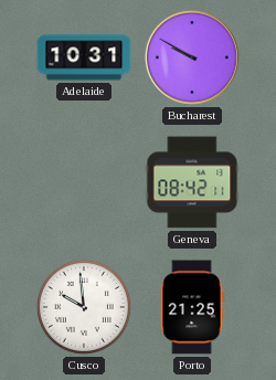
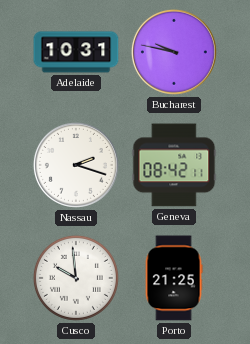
Bucharest: 9:50 -> 9:47 (174, 52)
Nassau: none -> 2:18 (76, 165)
